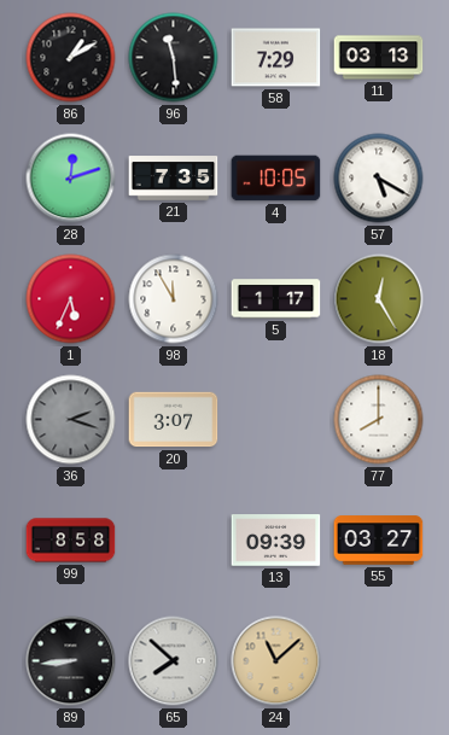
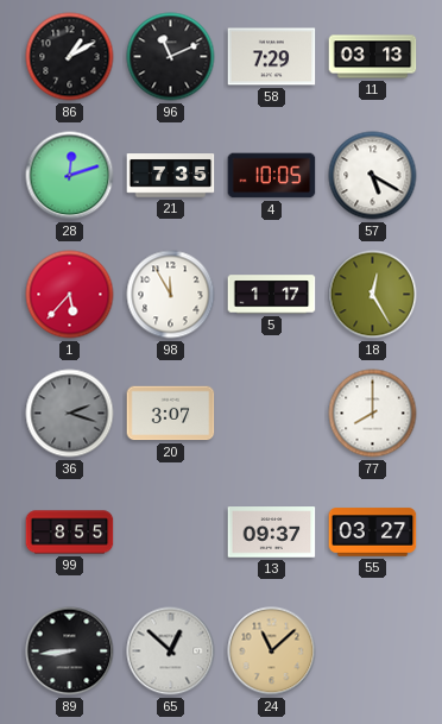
96: 11:29 -> 11:11 (171, 57)
1: 5:34 -> 5:37 (70, 295)
99: 8:58 -> 8:55 (70, 533)
13: 09:39 -> 09:37 (272, 533)
65: 7:52 -> 12:52 (171, 651)
